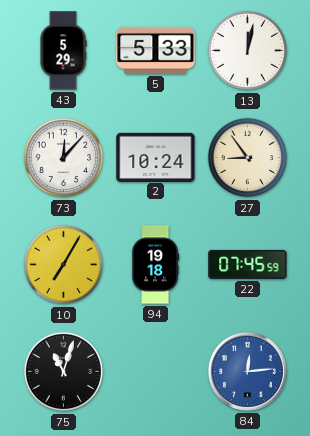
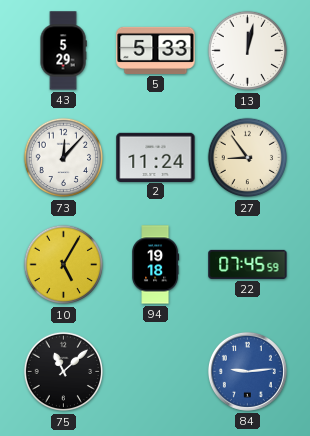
2: 10:24 -> 11:24 (156, 157)
10: 7:05 -> 5:05 (64, 265)
75: 11:03 -> 11:08 (64, 372)
84: 12:14 -> 9:14 (247, 371)
